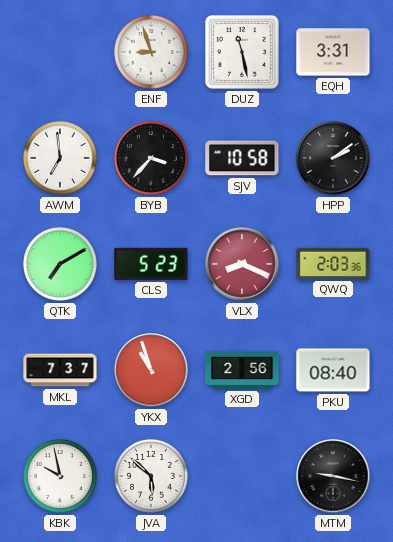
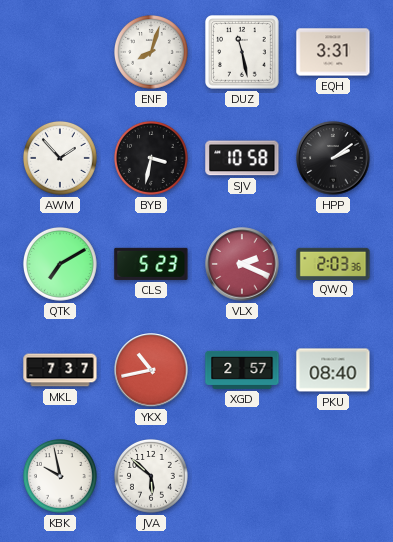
ENF: 8:57 -> 8:03 (152, 53)
AWM: 6:59 -> 1:53 (61, 159)
BYB: 3:37 -> 3:32 (152, 159)
VLX: 8:19 -> 2:19 (242, 264)
YKX: 10:57 -> 10:43 (151, 370)
XGD: 2:56 -> 2:57 (242, 370)
MTM: 9:17 -> none (333, 476)
